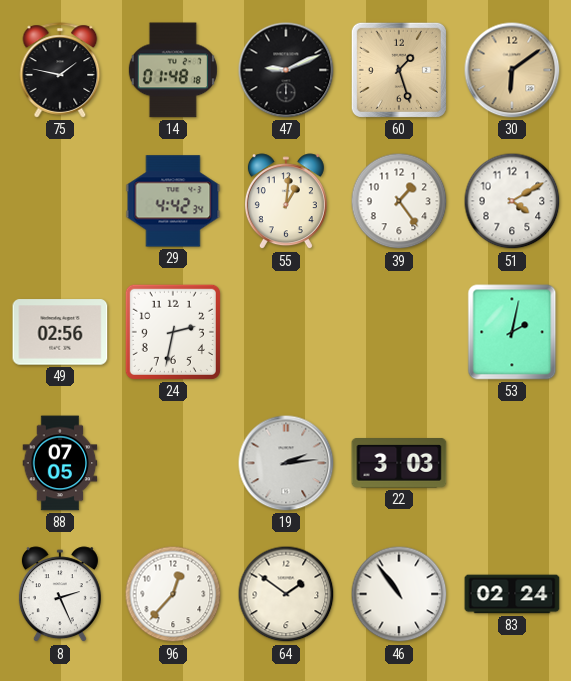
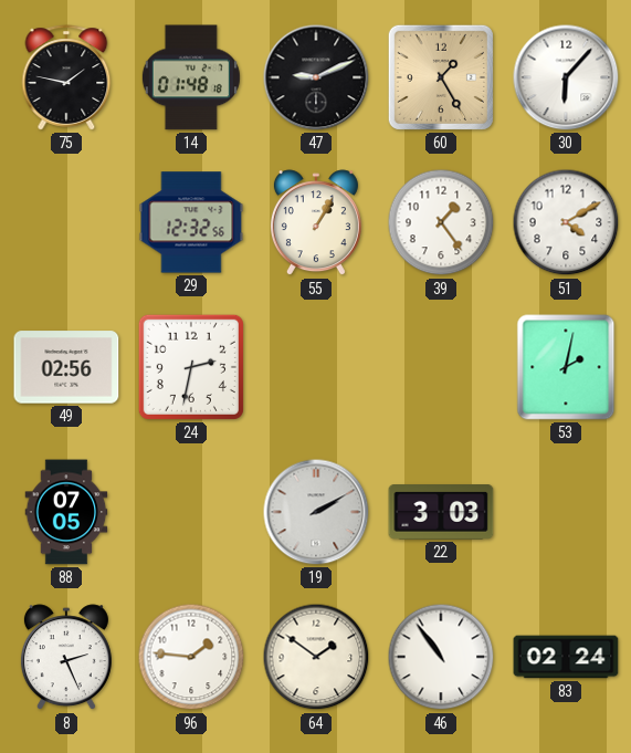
60: 1:27 -> 1:25 (441, 77)
30: 6:09 -> 6:07 (566, 77)
30 dial: champagne -> white (566, 77)
29: 4:42 -> 12:32 (191, 222)
55: 1:01 -> 1:05 (316, 223)
19: 2:14 -> 2:10 (316, 512)
96: 12:37 -> 1:46 (191, 657)
